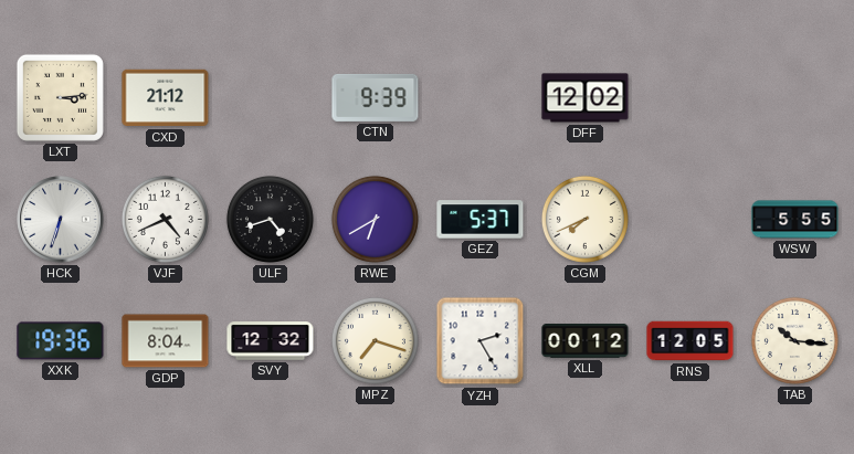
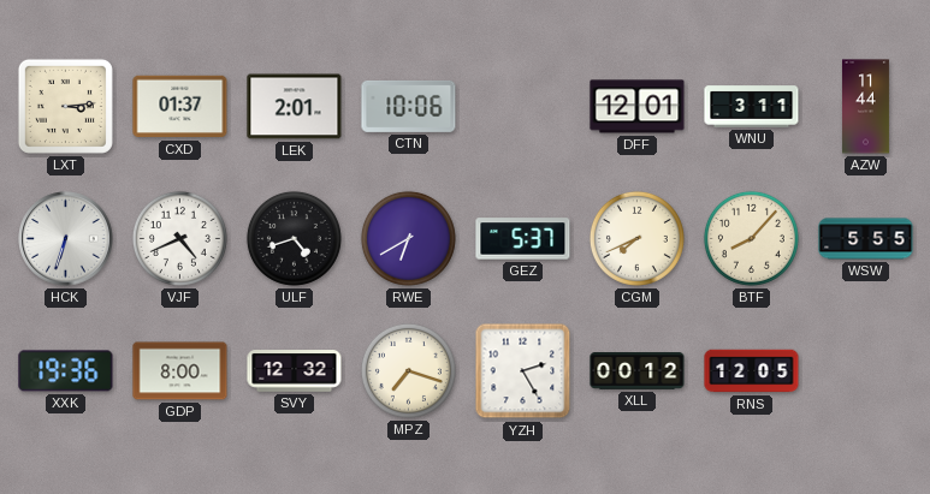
CXD: 21:12 -> 01:37 (180, 107)
LEK: none -> 2:01 (295, 107)
CTN: 9:39 -> 10:06 (409, 106)
DFF: 12:02 -> 12:01 (638, 107)
WNU: none -> 3:11 (752, 107)
AZW: none -> 11:44 (865, 107)
BTF: none -> 8:07 (751, 238)
GDP: 8:04 -> 8:00 (180, 371)
TAB: 10:16 -> none (794, 340)
